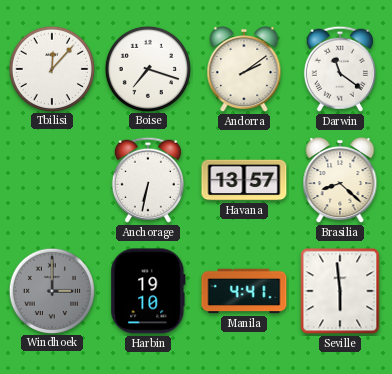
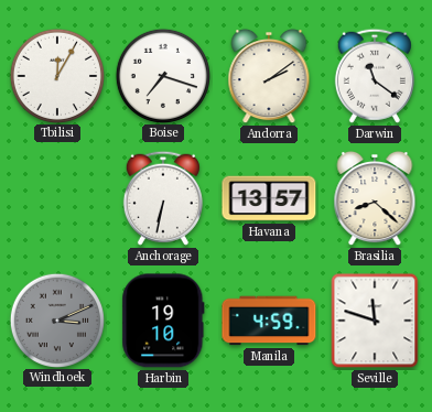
Tbilisi: 12:07 -> 12:05 (56, 75)
Windhoek: 3:00 -> 3:11 (56, 319)
Manila: 4:41 -> 4:59 (269, 321)
Seville: 5:59 -> 11:48 (375, 321)
